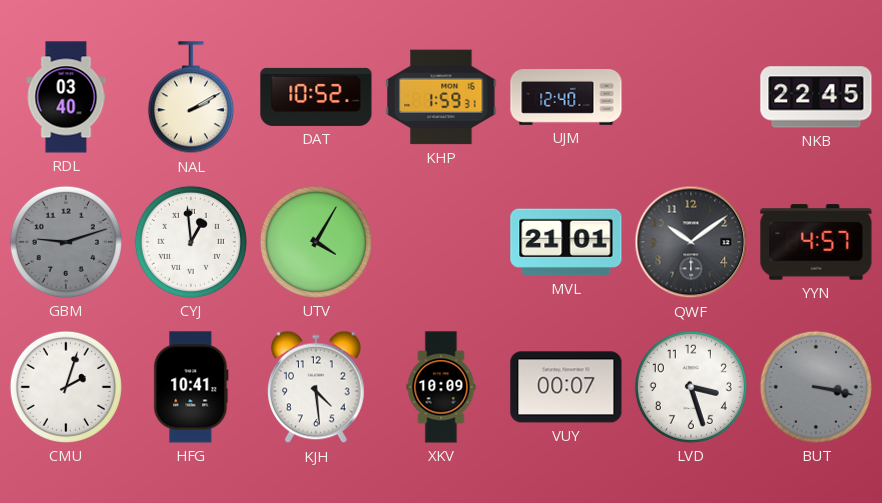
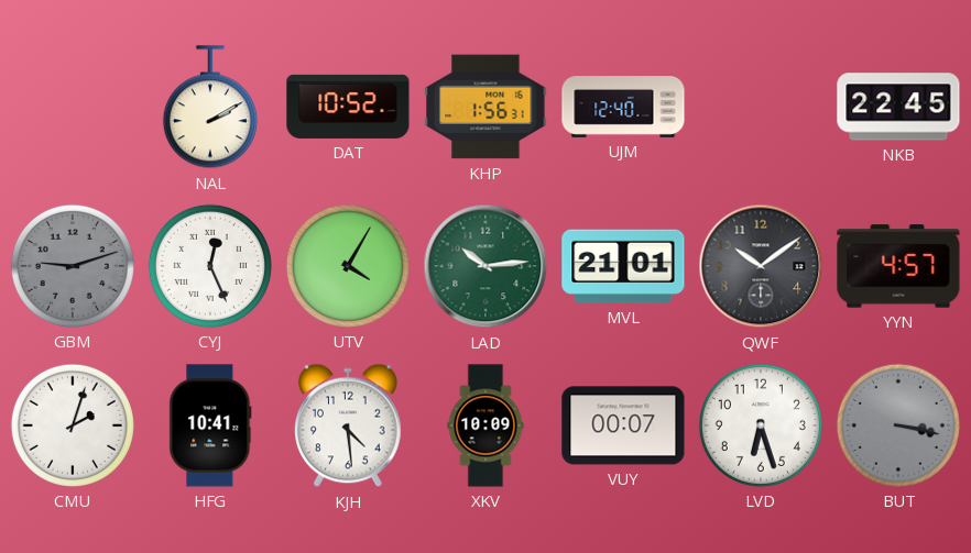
RDL: 03:40 -> none (66, 97)
KHP: 1:59 -> 1:56 (485, 107)
CYJ: 12:59 -> 12:26 (210, 266)
LAD: none -> 10:14 (485, 266)
LVD: 3:27 -> 6:27 (761, 425)
